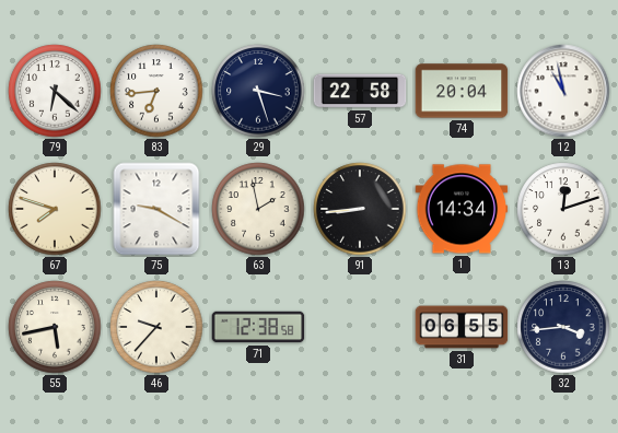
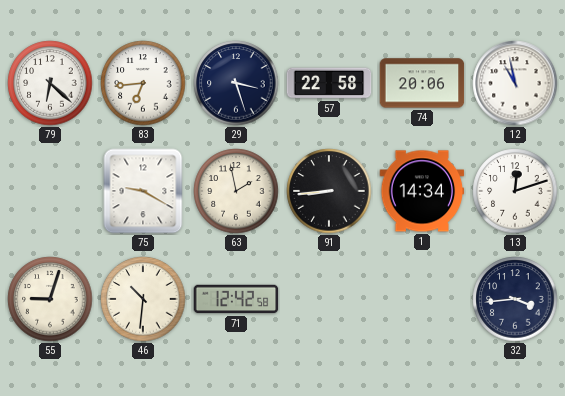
74: 20:04 -> 20:06 (422, 83)
67: 7:48 -> none (55, 209)
55: 5:43 -> 9:03 (50, 299)
46: 9:37 -> 10:31 (143, 299)
71: 12:38 -> 12:42 (236, 299)
31: 06:55 -> none (462, 327)
